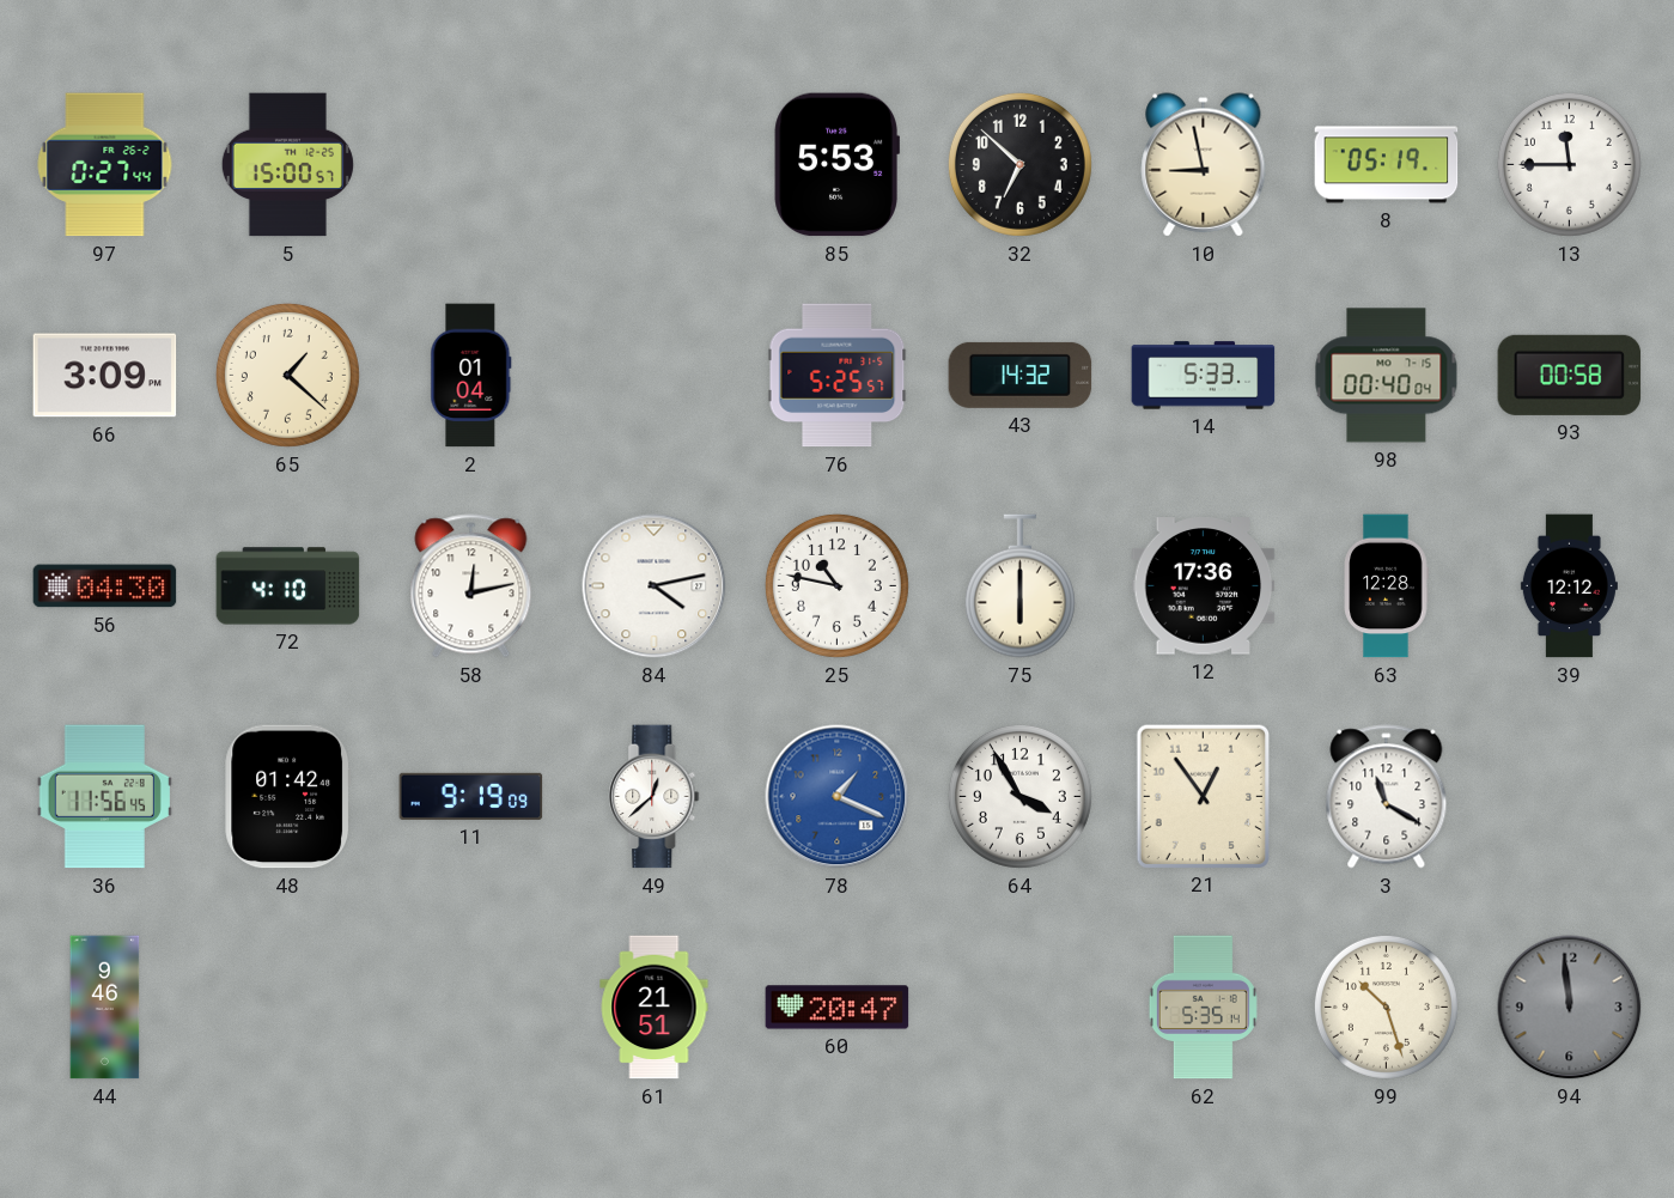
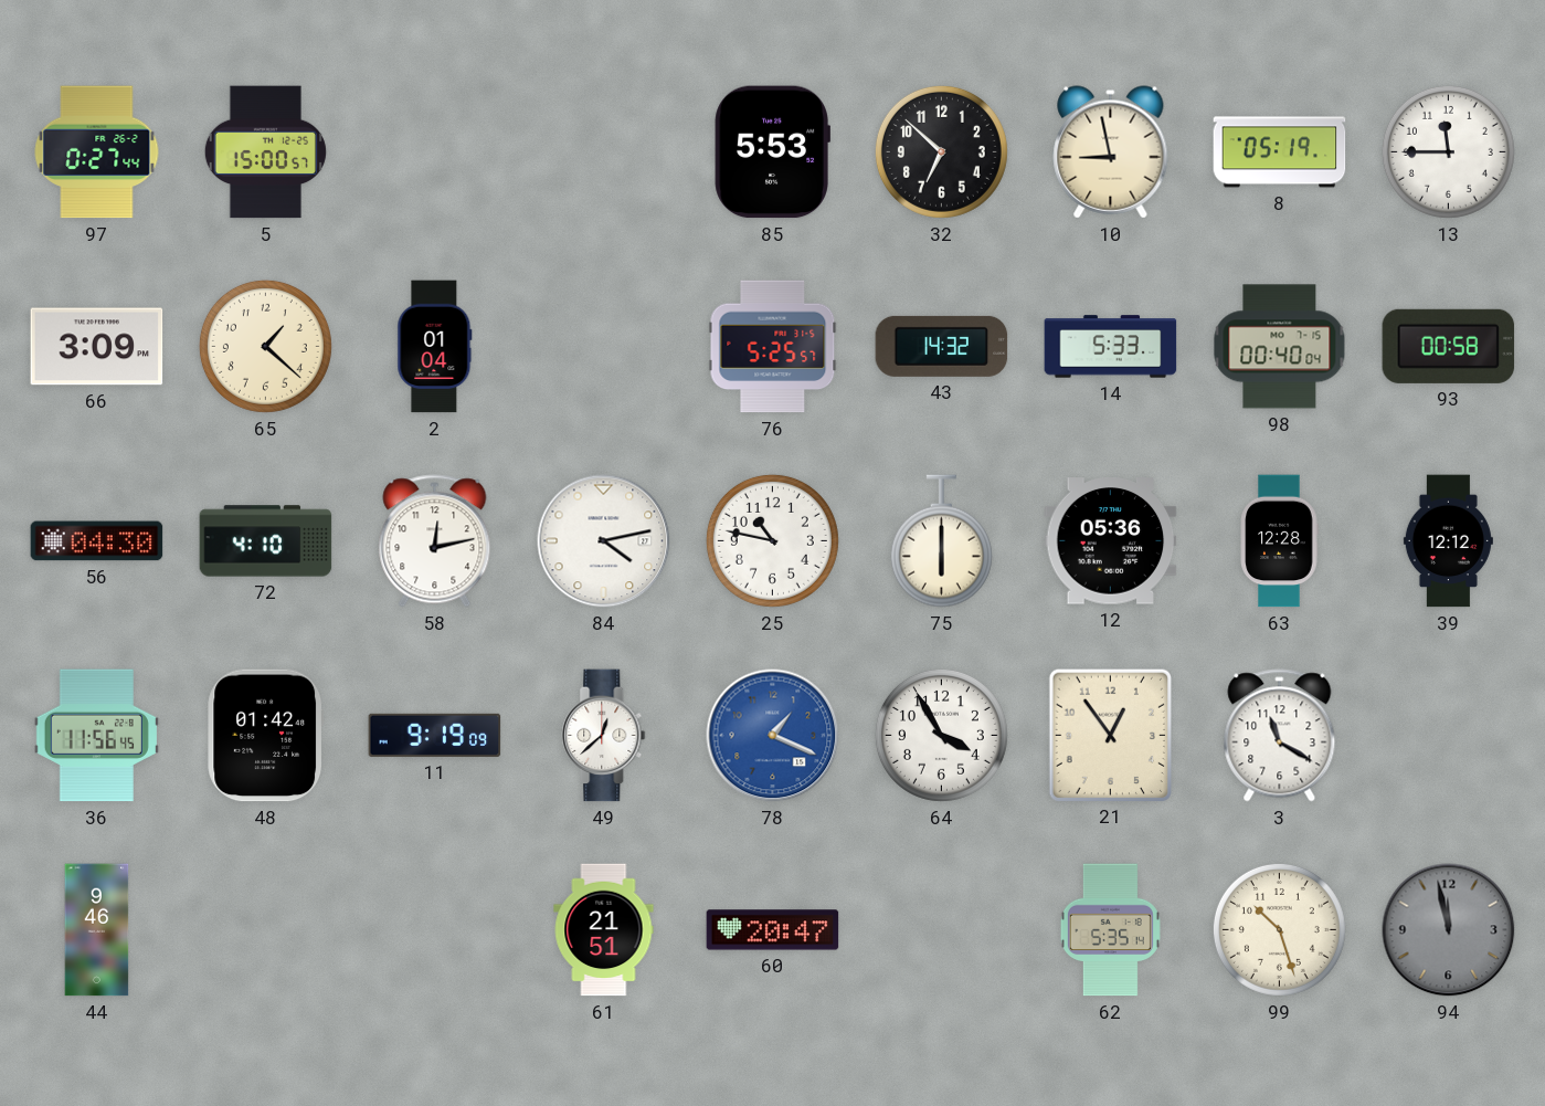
12: 17:36 -> 05:36 (1111, 541)
94: 11:59 -> 11:58 (1449, 930)
